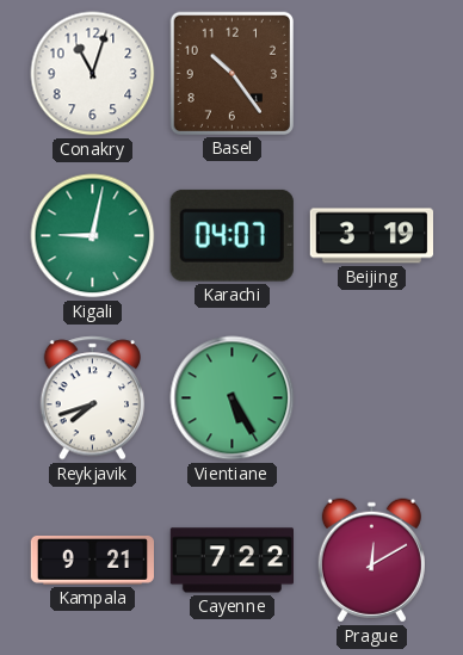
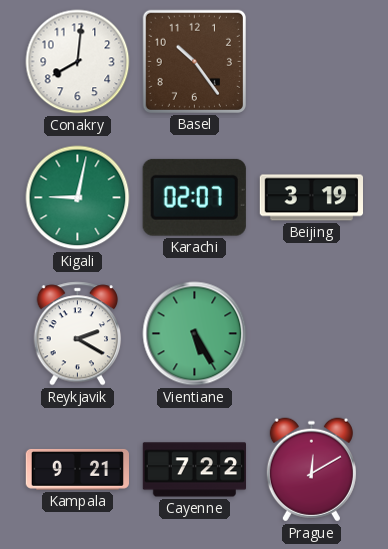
Conakry: 11:03 -> 8:01 (78, 62)
Karachi: 04:07 -> 02:07 (194, 197)
Reykjavik: 7:42 -> 2:20 (78, 334)
